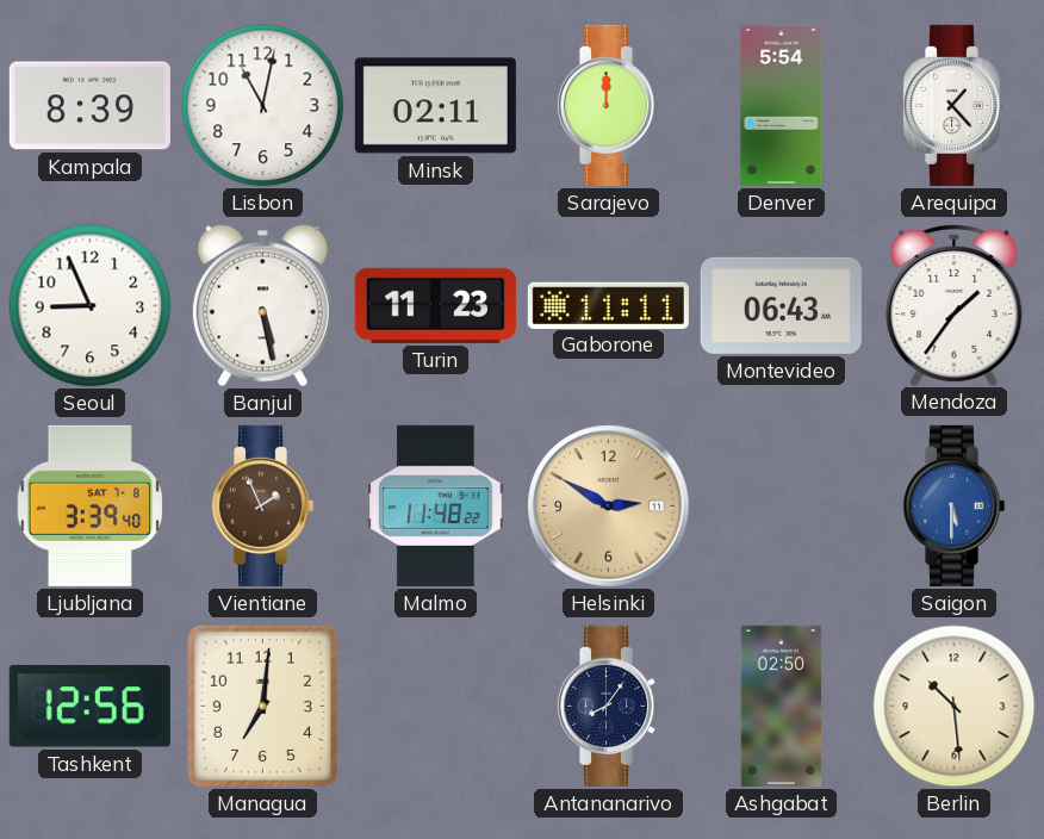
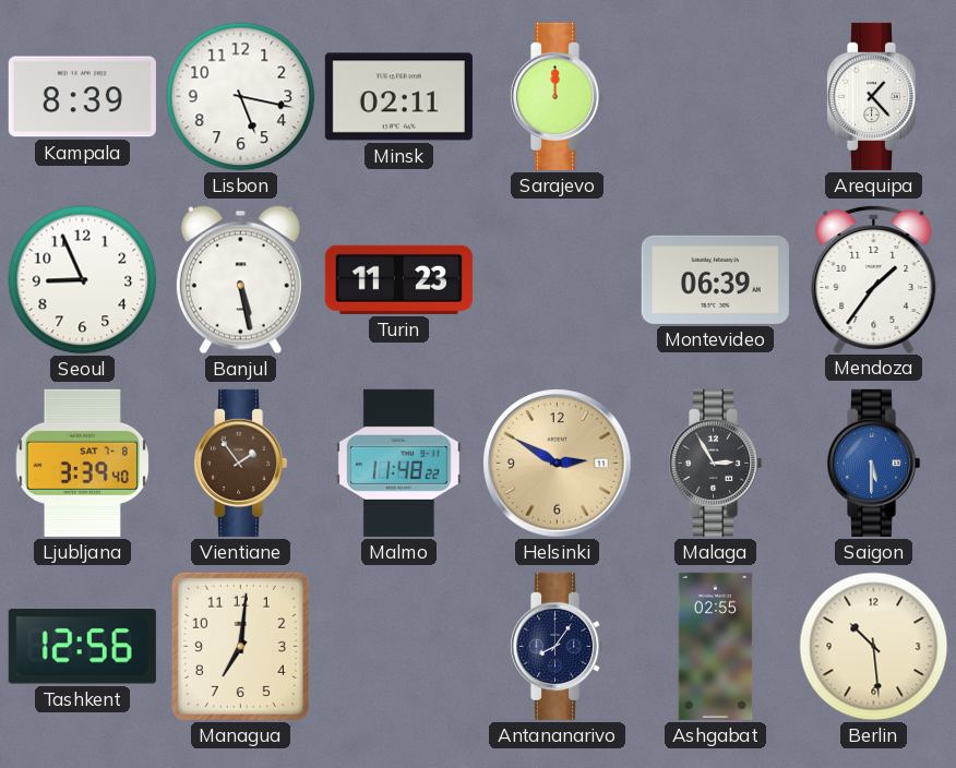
Lisbon: 11:02 -> 5:17 (241, 97)
Denver: 5:54 -> none (782, 105)
Gaborone: 11:11 -> none (608, 305)
Montevideo: 06:43 -> 06:39 (715, 279)
Vientiane: 1:56 -> 1:54 (240, 463)
Malaga: none -> 2:55 (715, 463)
Ashgabat: 02:50 -> 02:55 (716, 646)
